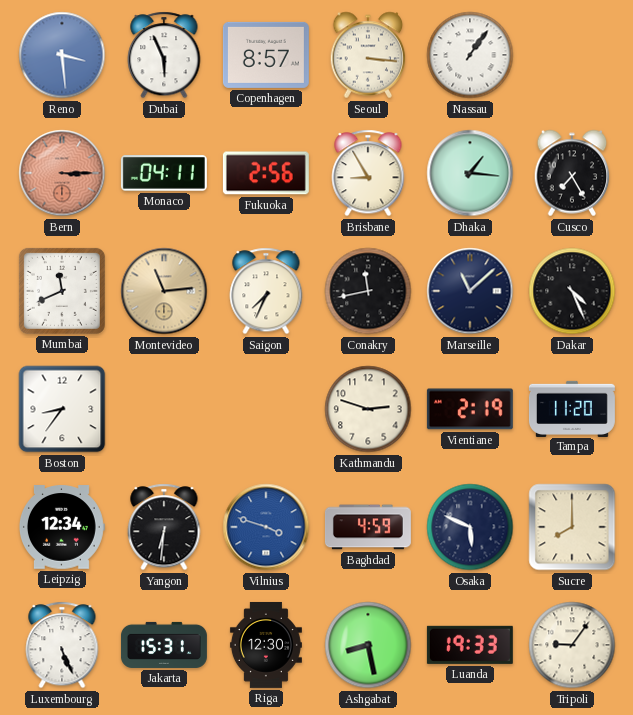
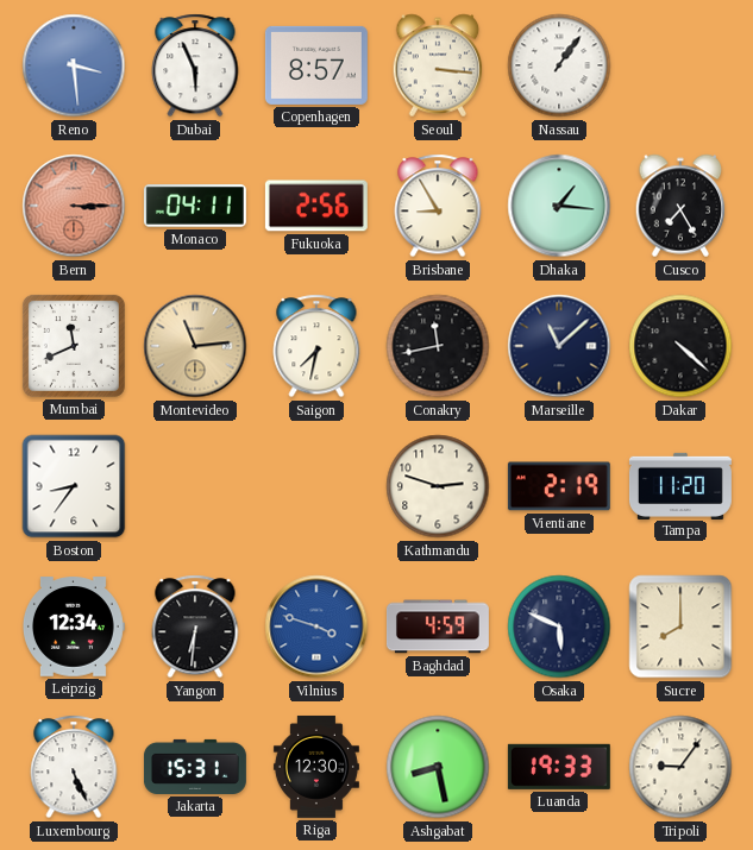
Saigon: 7:34 -> 7:32 (316, 346)
Dakar: 4:26 -> 4:22 (680, 346)
